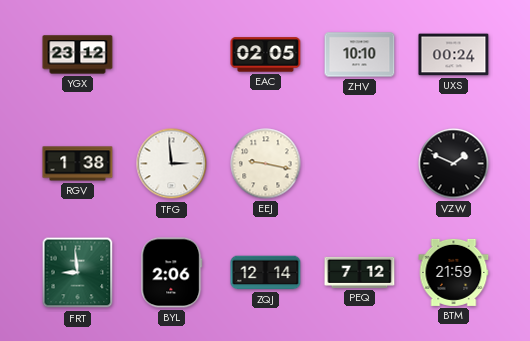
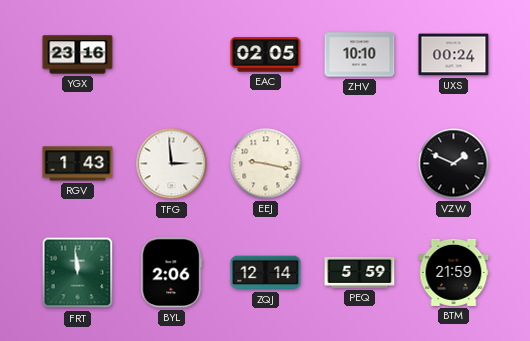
YGX: 23:12 -> 23:16 (78, 55)
RGV: 1:38 -> 1:43 (78, 164)
FRT: 8:59 -> 11:59 (78, 273)
PEQ: 7:12 -> 5:59 (360, 272)
